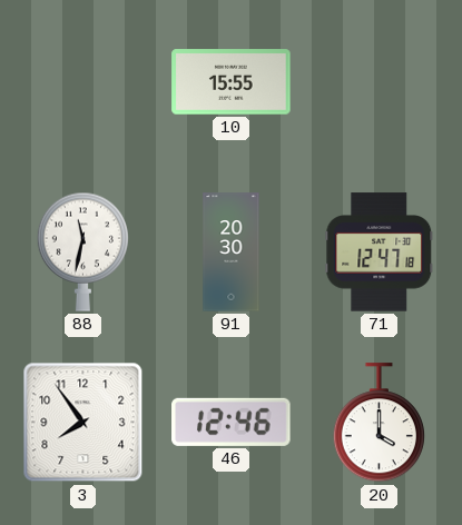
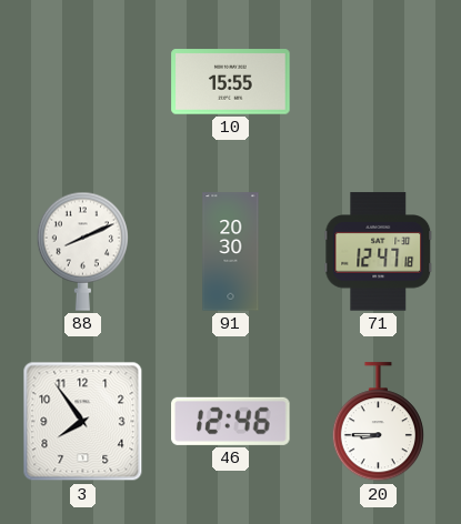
88: 11:32 -> 8:11 (82, 251)
20: 4:00 -> 8:45 (378, 422)
